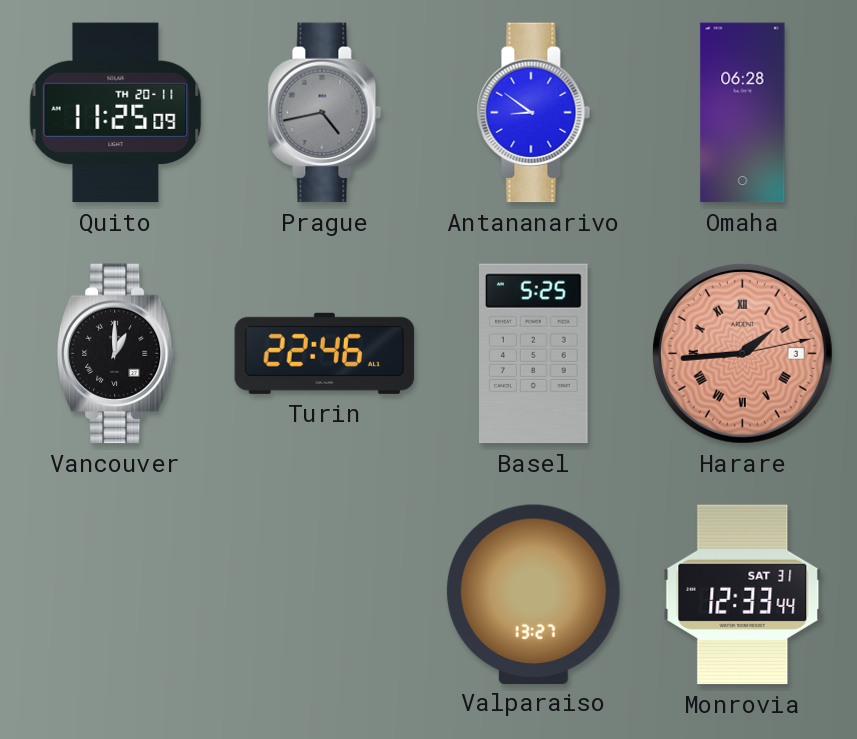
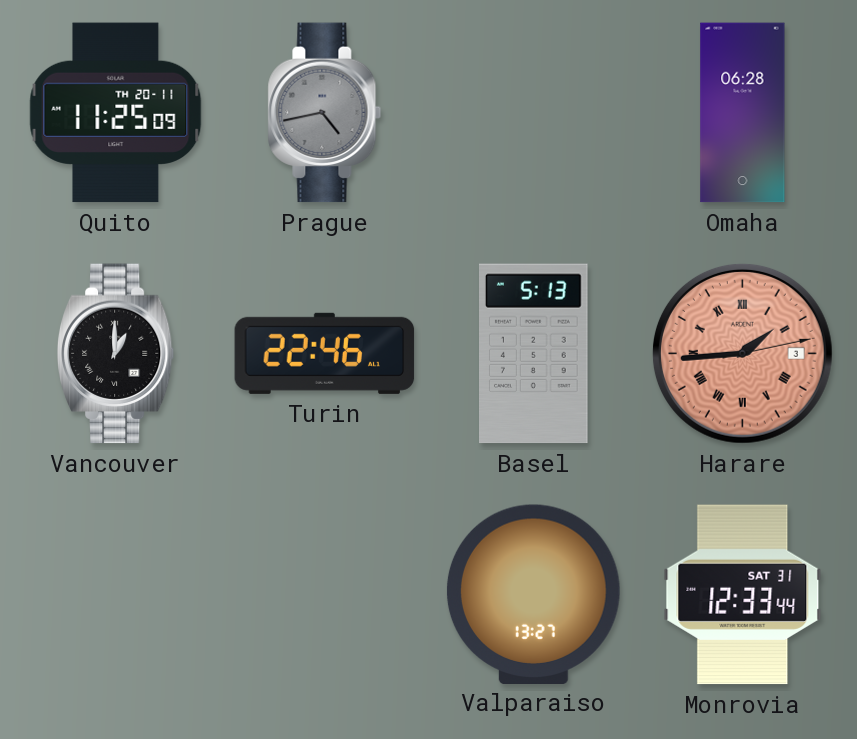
Antananarivo: 8:51 -> none (534, 113)
Basel: 5:25 -> 5:13 (534, 354)
